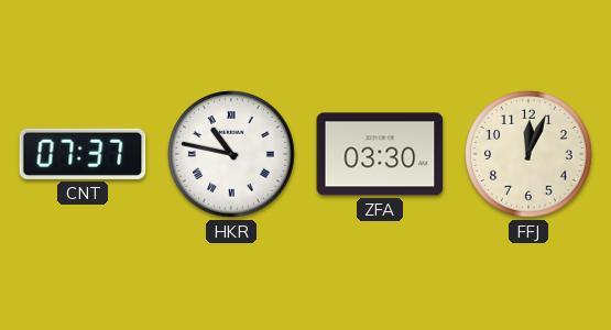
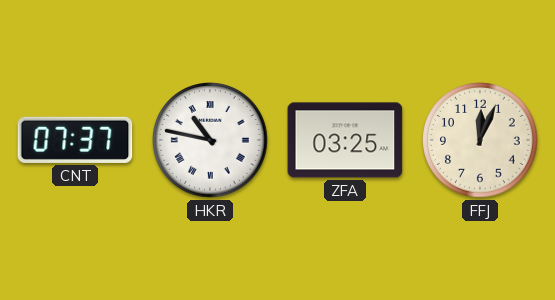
ZFA: 03:30 -> 03:25 (345, 140)
